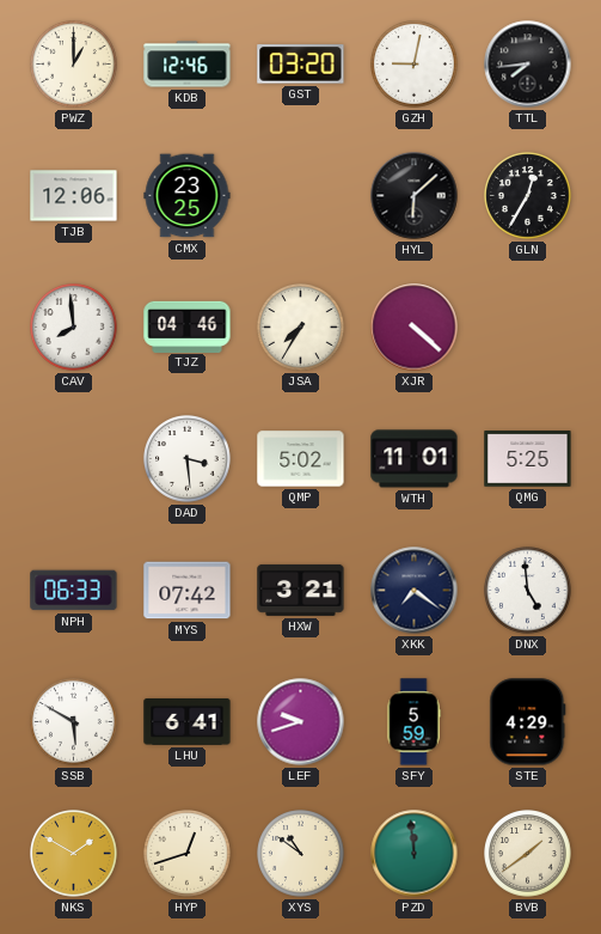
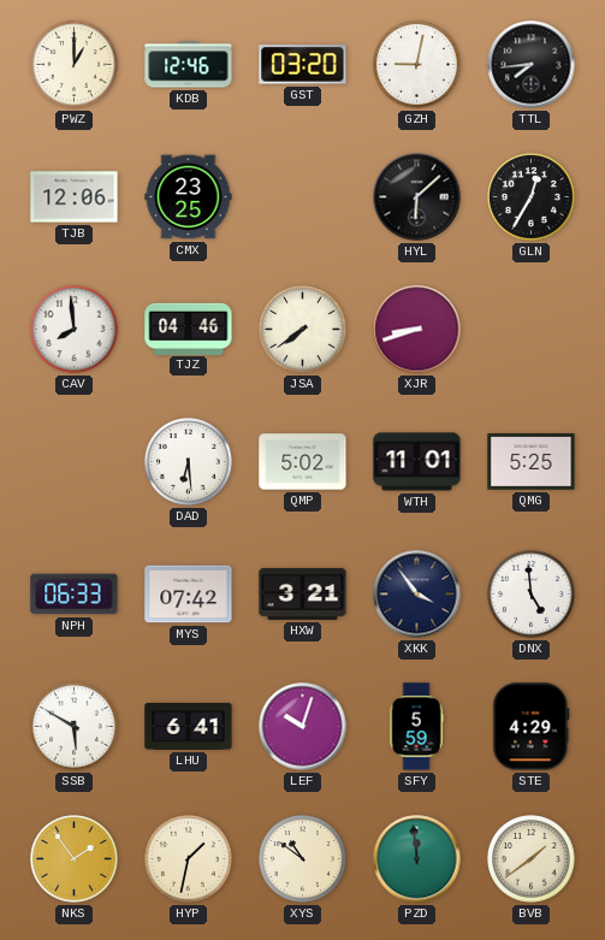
JSA: 7:35 -> 7:39 (303, 330)
XJR: 4:22 -> 8:42 (417, 330)
DAD: 3:29 -> 6:29 (189, 462)
XKK: 7:21 -> 3:54 (417, 595)
LEF: 9:42 -> 10:03 (303, 727)
NKS: 1:50 -> 1:54 (75, 859)
HYP: 12:42 -> 1:32 (189, 859)
